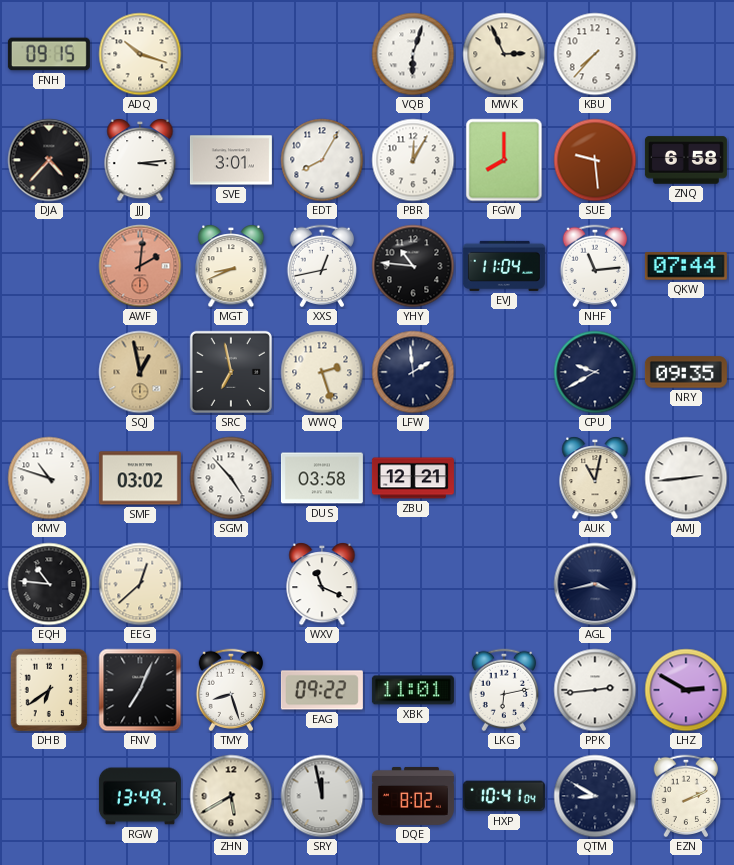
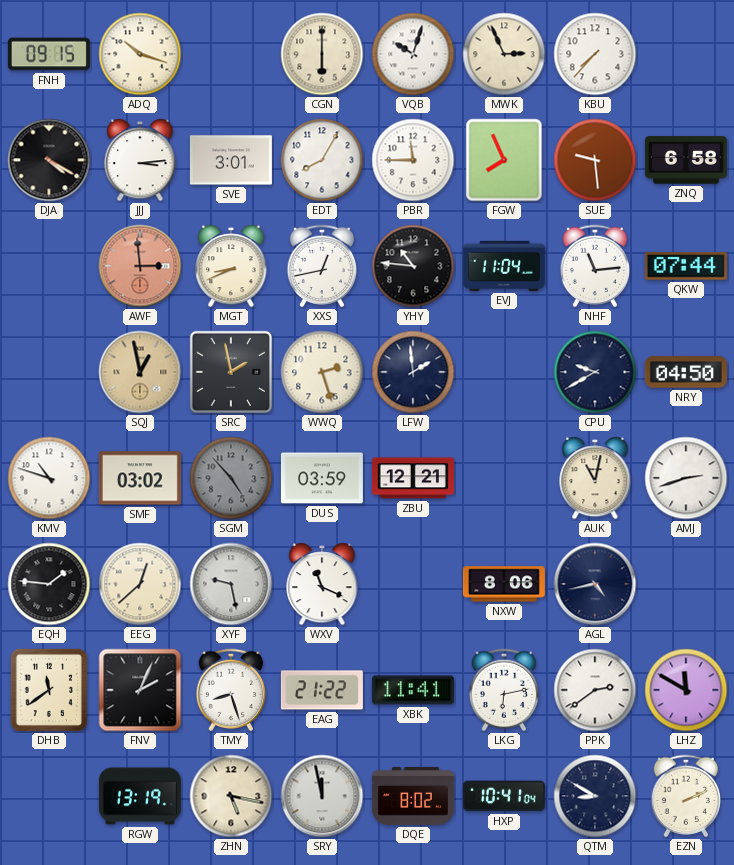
CGN: none -> 6:00 (322, 54)
VQB: 6:03 -> 10:03 (413, 54)
DJA: 4:37 -> 4:20 (49, 160)
PBR: 12:05 -> 11:45 (413, 160)
FGW: 8:00 -> 7:56 (504, 160)
AWF: 2:01 -> 2:59 (140, 266)
SRC: 6:58 -> 1:58 (231, 372)
NRY: 09:35 -> 04:50 (686, 372)
SGM dial: white -> grey (231, 478)
DUS: 03:58 -> 03:59 (322, 478)
AMJ: 2:44 -> 2:42 (686, 478)
EQH: 10:46 -> 1:46 (49, 584)
XYF: none -> 9:28 (231, 584)
NXW: none -> 8:06 (504, 584)
AGL: 3:43 -> 4:43 (595, 584)
DHB: 6:39 -> 11:39 (49, 690)
FNV: 7:04 -> 2:04 (140, 690)
EAG: 09:22 -> 21:22 (322, 690)
XBK: 11:01 -> 11:41 (413, 690)
PPK: 2:44 -> 2:39 (595, 690)
LHZ: 2:50 -> 11:50 (686, 690)
RGW: 13:49 -> 13:19 (140, 796)
ZHN: 5:40 -> 5:17 (231, 796)
